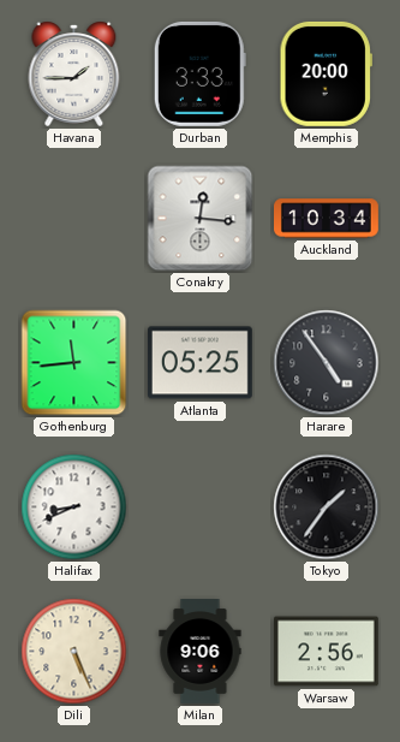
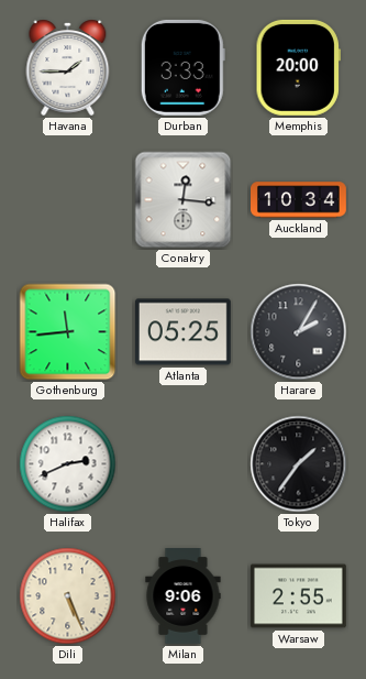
Harare: 4:54 -> 2:05 (299, 332)
Halifax: 8:41 -> 2:41 (68, 464)
Warsaw: 2:56 -> 2:55 (298, 596)
